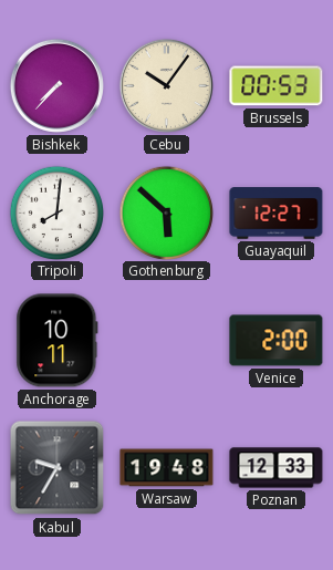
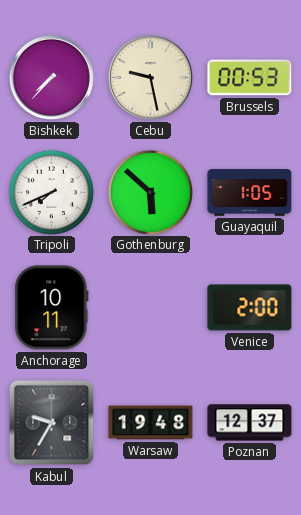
Cebu: 10:06 -> 9:28 (150, 77)
Tripoli: 8:01 -> 7:41 (51, 192)
Guayaquil: 12:27 -> 1:05 (250, 193)
Poznan: 12:33 -> 12:37 (250, 423)
